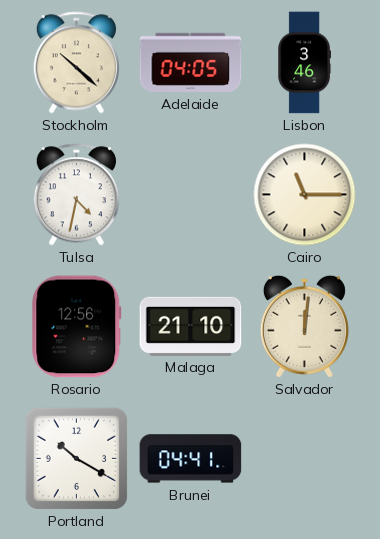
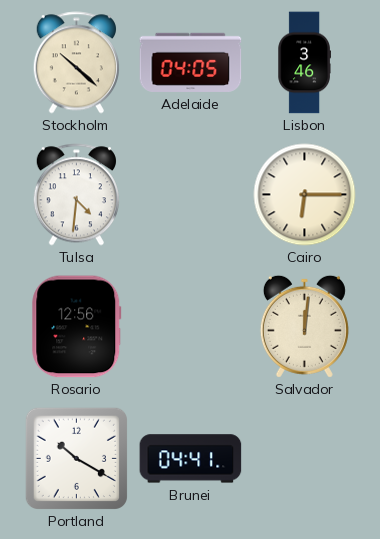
Tulsa: 4:32 -> 4:31 (76, 195)
Cairo: 11:15 -> 6:15 (305, 195)
Malaga: 21:10 -> none (191, 326)
